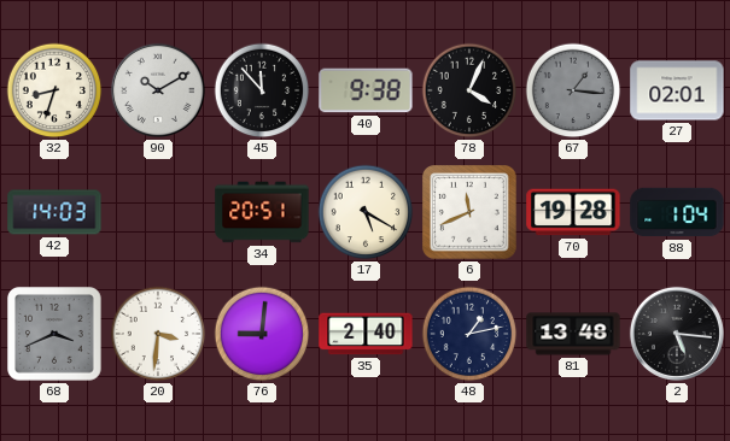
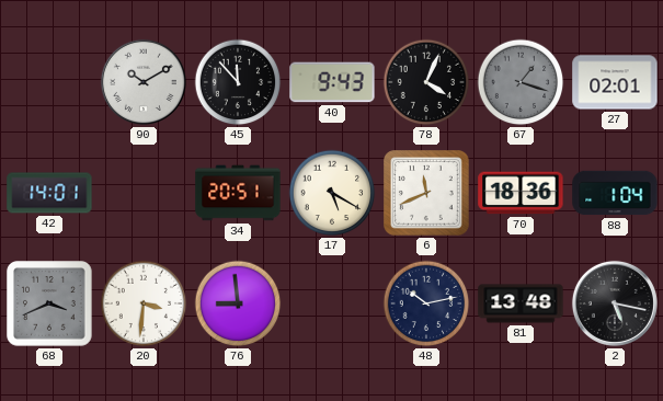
32: 8:33 -> none (54, 90)
40: 9:38 -> 9:43 (332, 82)
67: 1:16 -> 1:18 (521, 82)
42: 14:03 -> 14:01 (49, 193)
70: 19:28 -> 18:36 (521, 193)
76: 9:01 -> 8:59 (238, 303)
35: 2:40 -> none (366, 334)
48: 1:13 -> 10:13 (426, 303)
2: 5:16 -> 5:17 (615, 303)
